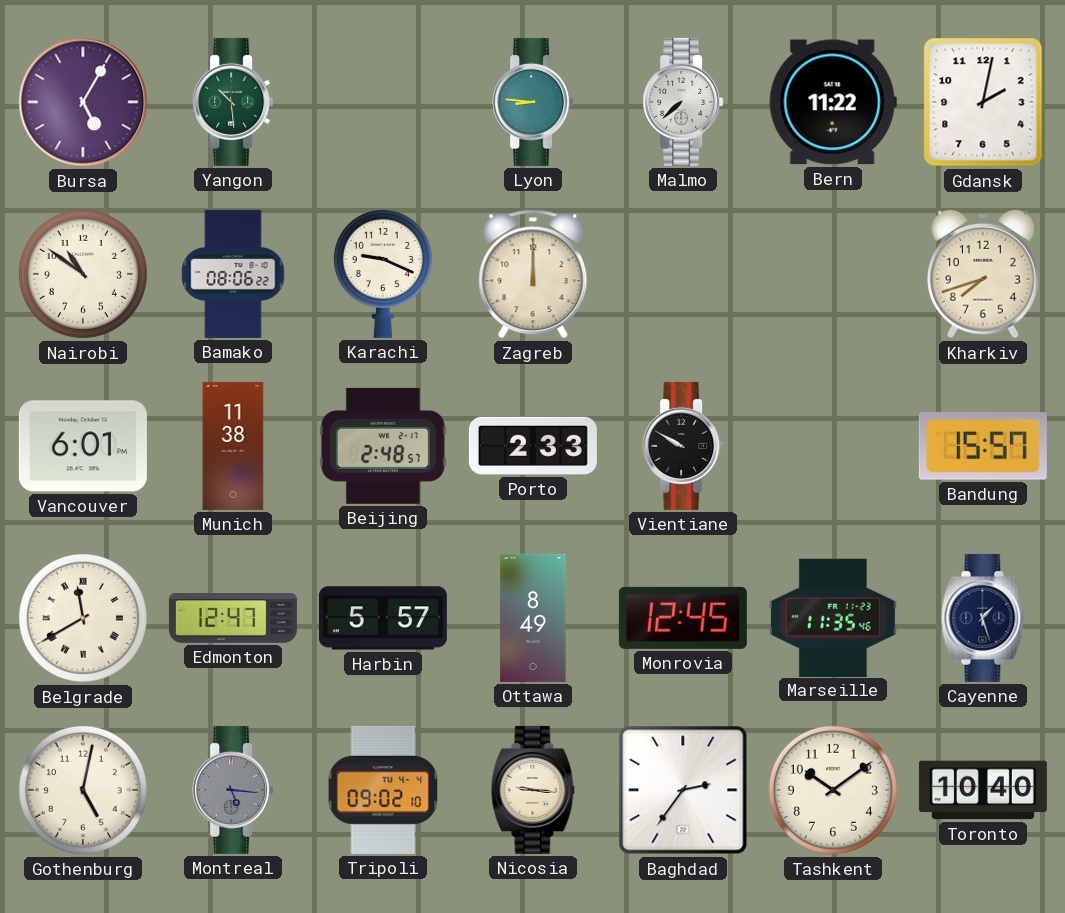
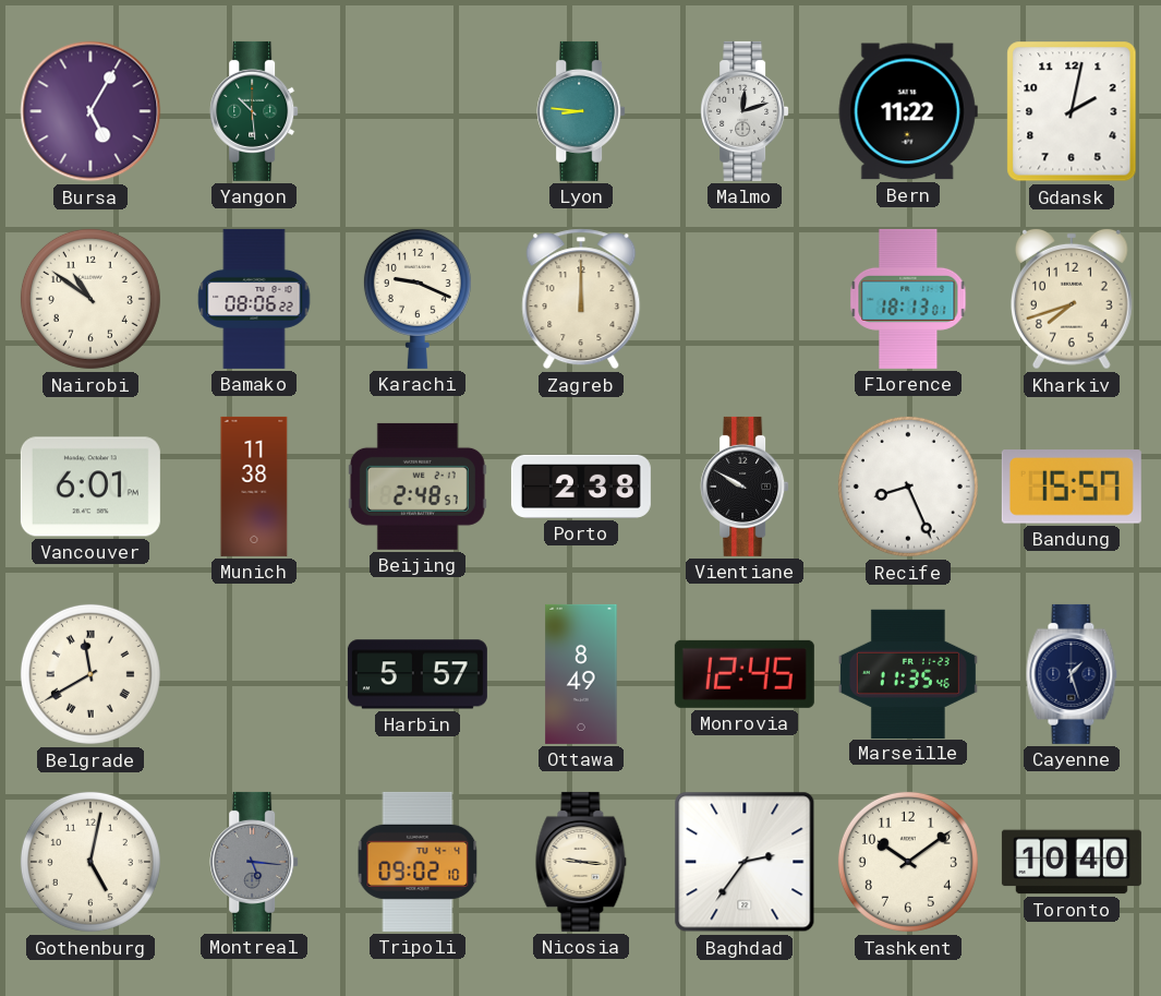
Malmo: 7:38 -> 12:12 (745, 111)
Florence: none -> 18:13 (908, 299)
Porto: 2:33 -> 2:38 (581, 487)
Recife: none -> 8:26 (908, 487)
Edmonton: 12:47 -> none (233, 619)
